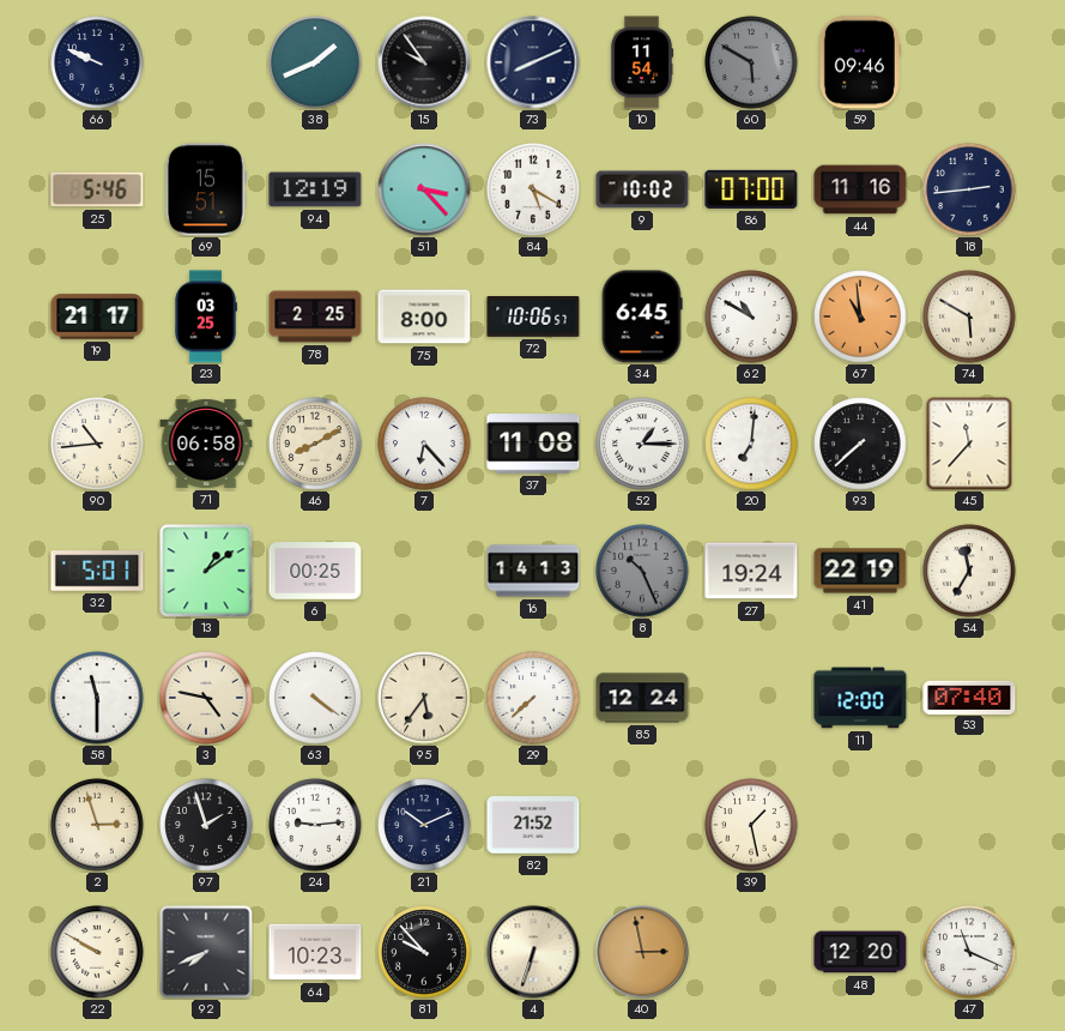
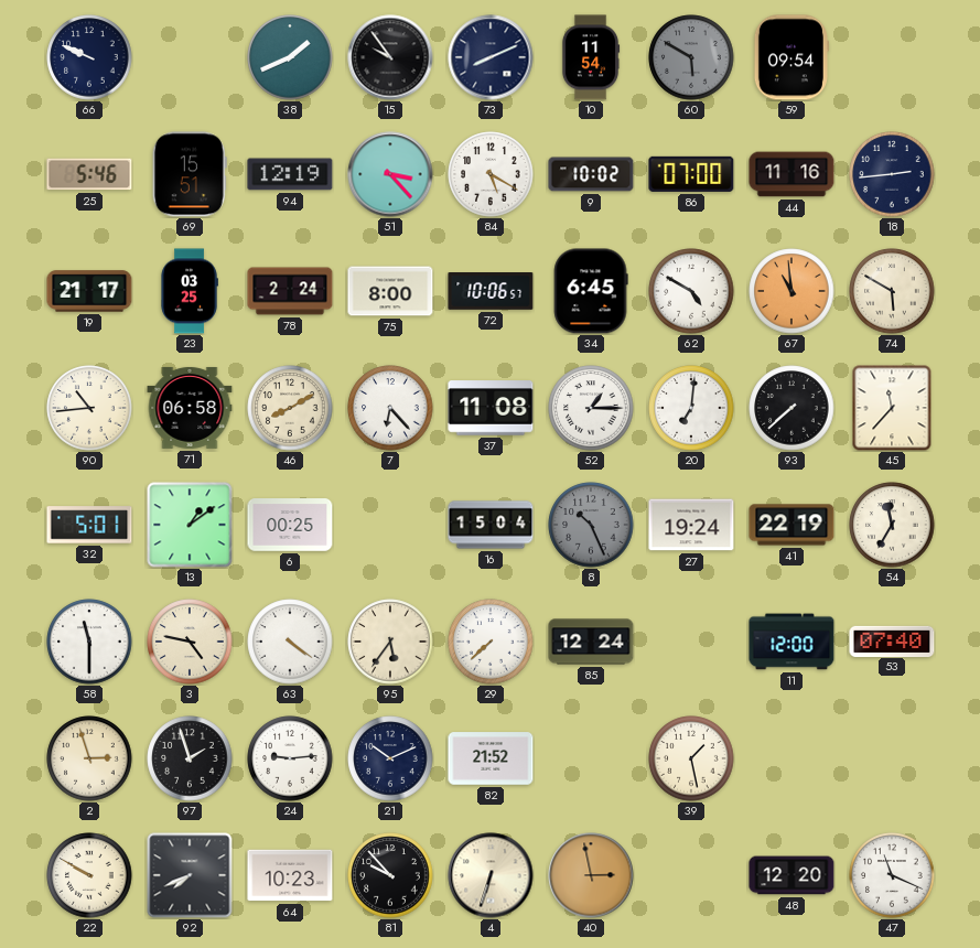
59: 09:46 -> 09:54 (791, 57)
78: 2:25 -> 2:24 (290, 291)
62: 10:50 -> 4:50 (691, 291)
16: 14:13 -> 15:04 (491, 525)
